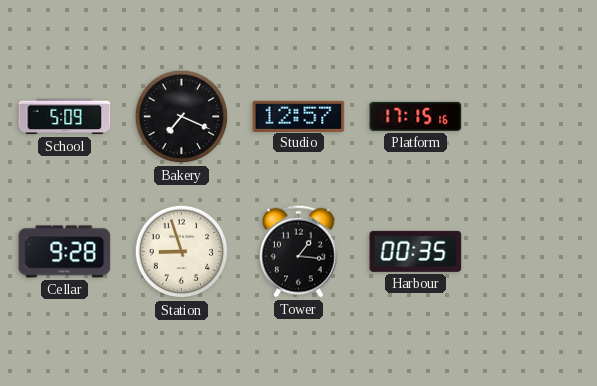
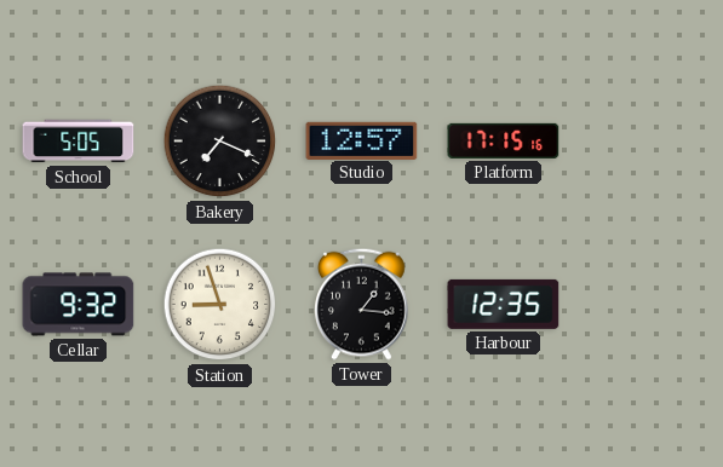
School: 5:09 -> 5:05 (79, 142)
Cellar: 9:28 -> 9:32 (79, 305)
Harbour: 00:35 -> 12:35 (504, 304)
